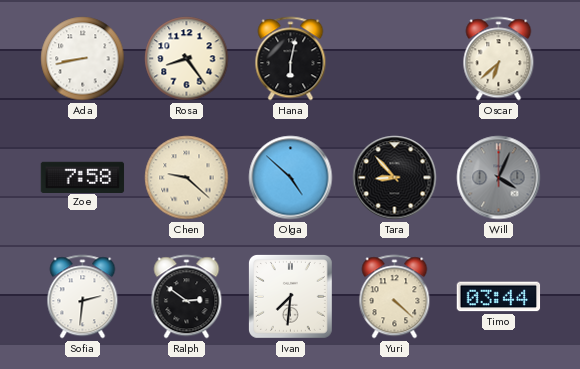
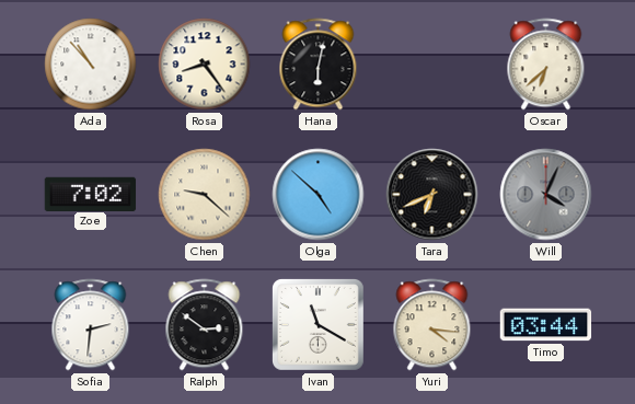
Ada: 8:43 -> 10:53 (91, 65)
Zoe: 7:58 -> 7:02 (91, 194)
Tara: 8:53 -> 6:41 (432, 195)
Ivan: 7:31 -> 11:20 (317, 324)
Yuri: 4:22 -> 4:16 (432, 325)
